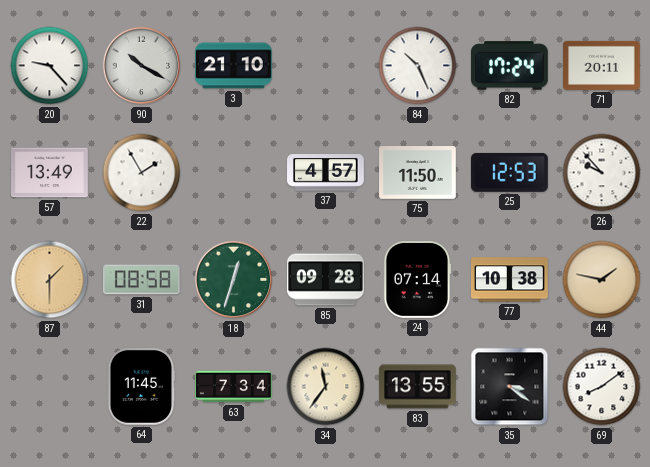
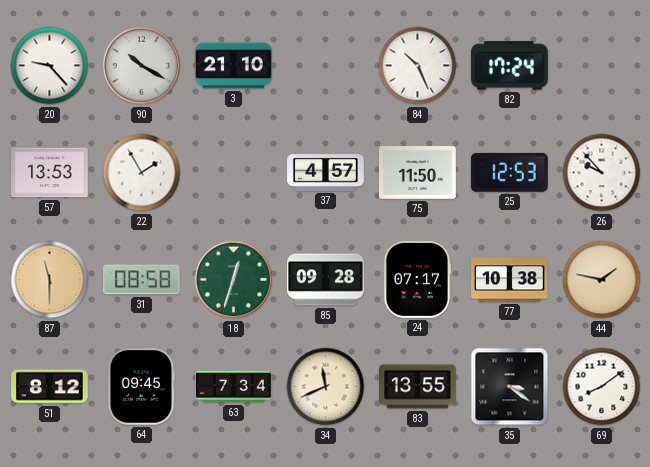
71: 20:11 -> none (602, 65)
57: 13:49 -> 13:53 (50, 173)
87: 1:30 -> 11:30 (50, 280)
24: 07:14 -> 07:17 (417, 280)
51: none -> 8:12 (50, 387)
64: 11:45 -> 09:45 (141, 387)
34: 11:36 -> 11:41 (326, 387)
